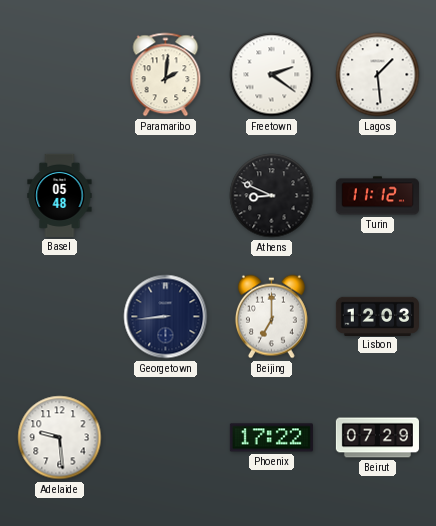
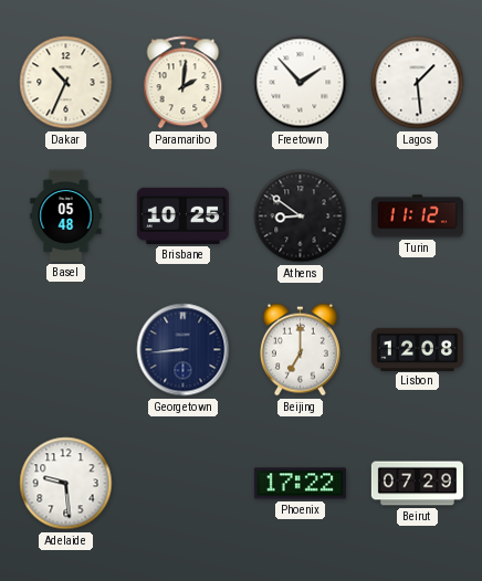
Dakar: none -> 10:34 (66, 83)
Freetown: 2:21 -> 1:53 (301, 83)
Brisbane: none -> 10:25 (182, 215)
Athens: 8:49 -> 8:51 (301, 216)
Lisbon: 12:03 -> 12:08 (417, 349)
